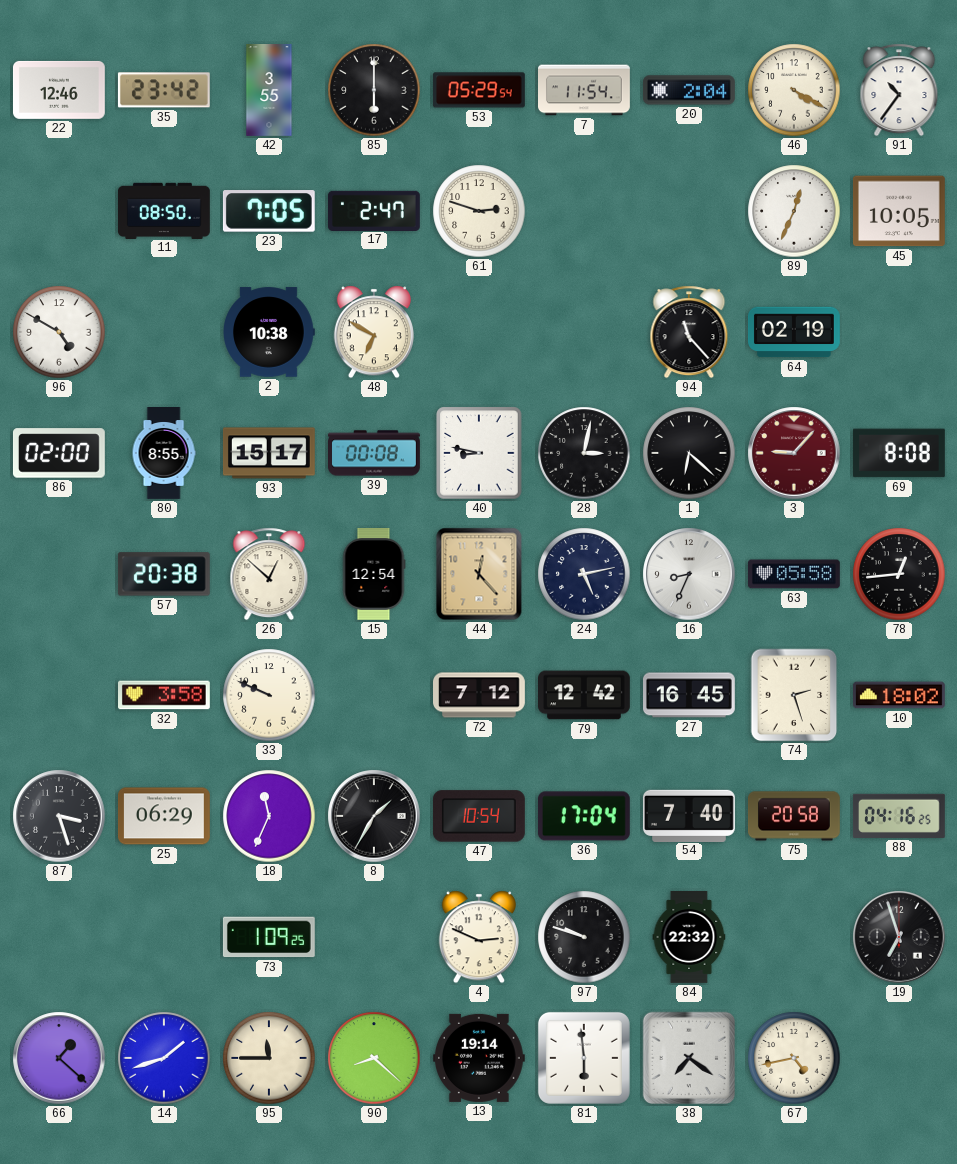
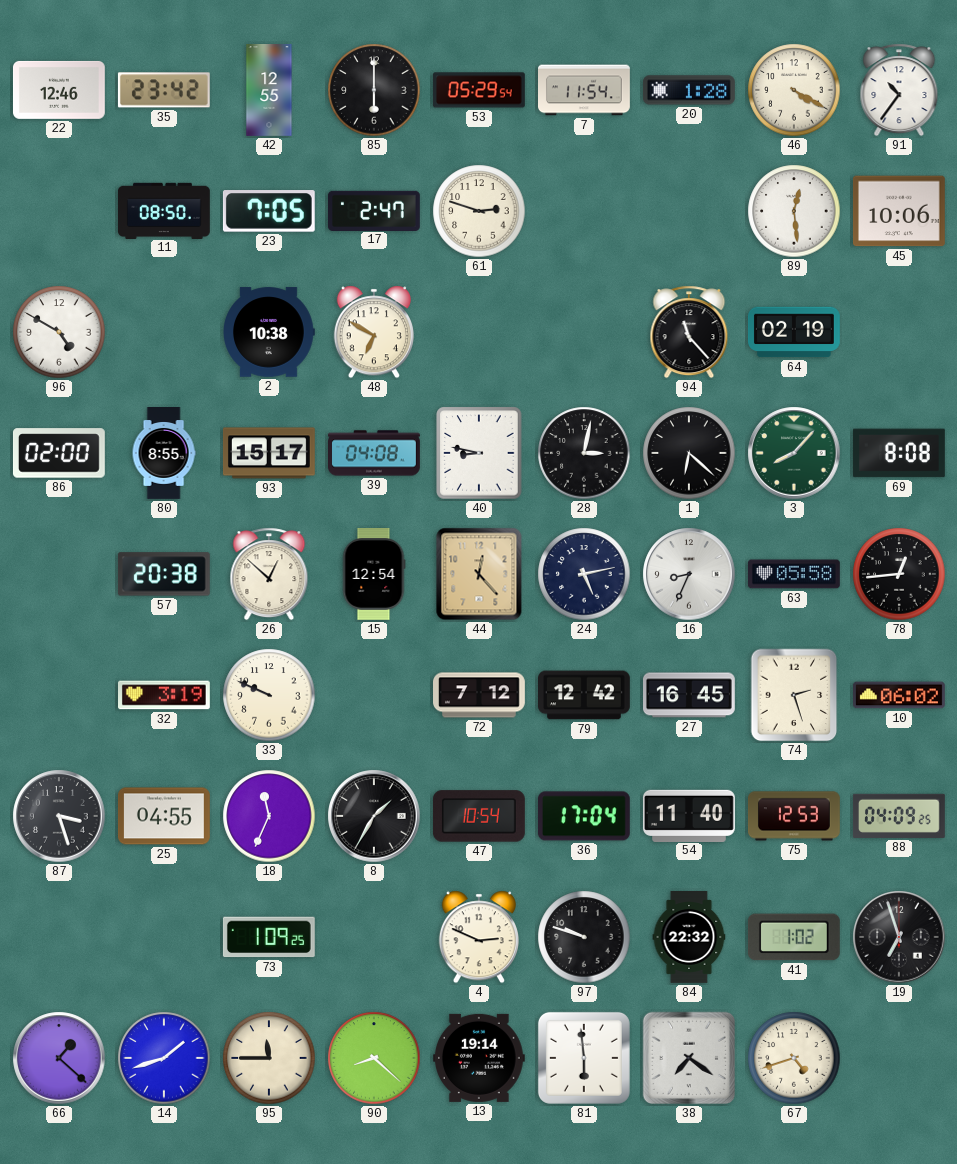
42: 3:55 -> 12:55 (269, 91)
20: 2:04 -> 1:28 (689, 90)
89: 12:34 -> 12:29 (794, 211)
45: 10:05 -> 10:06 (899, 211)
39: 00:08 -> 04:08 (375, 453)
3: 9:07 -> 8:07 (794, 453)
3 dial: burgundy -> green (794, 453)
32: 3:58 -> 3:19 (165, 695)
10: 18:02 -> 06:02 (900, 695)
25: 06:29 -> 04:55 (164, 816)
54: 7:40 -> 11:40 (689, 815)
75: 20:58 -> 12:53 (794, 816)
88: 04:16 -> 04:09 (899, 816)
41: none -> 1:02 (794, 937)
67: 4:43 -> 4:42 (794, 1058)
